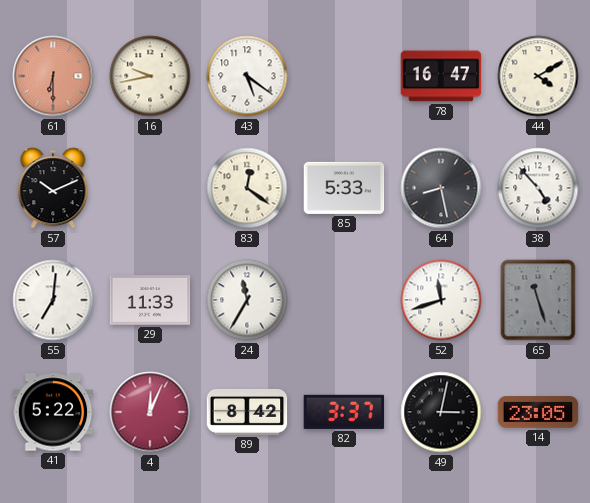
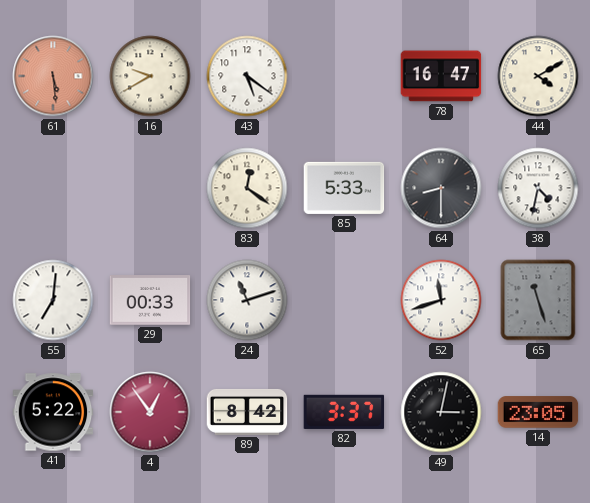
61: 6:30 -> 5:29 (53, 76)
16: 9:43 -> 9:40 (150, 76)
57: 10:11 -> none (53, 188)
64: 8:28 -> 8:30 (441, 188)
38: 4:53 -> 4:32 (538, 188)
29: 11:33 -> 00:33 (150, 300)
24: 11:35 -> 11:12 (247, 300)
4: 12:04 -> 12:54 (150, 412)
